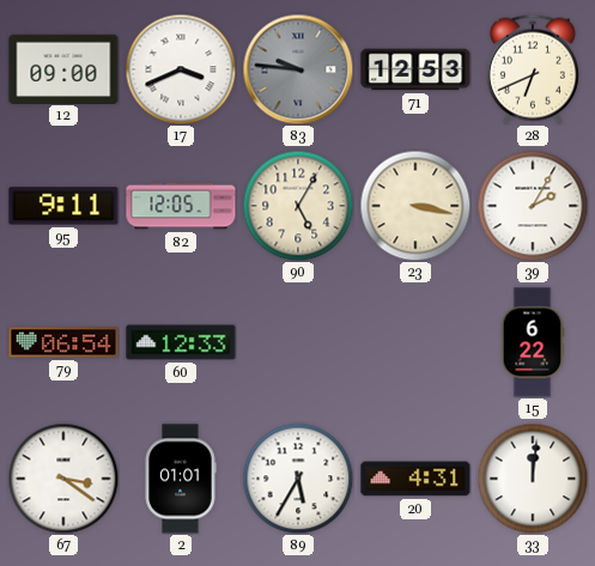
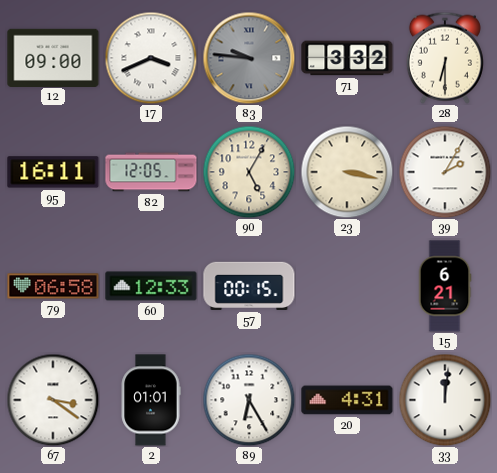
71: 12:53 -> 3:32 (347, 58)
28: 6:41 -> 6:30 (445, 58)
95: 9:11 -> 16:11 (53, 172)
79: 06:54 -> 06:58 (53, 286)
57: none -> 00:15 (249, 286)
15: 6:22 -> 6:21 (445, 286)
89: 5:35 -> 6:25 (249, 400)
